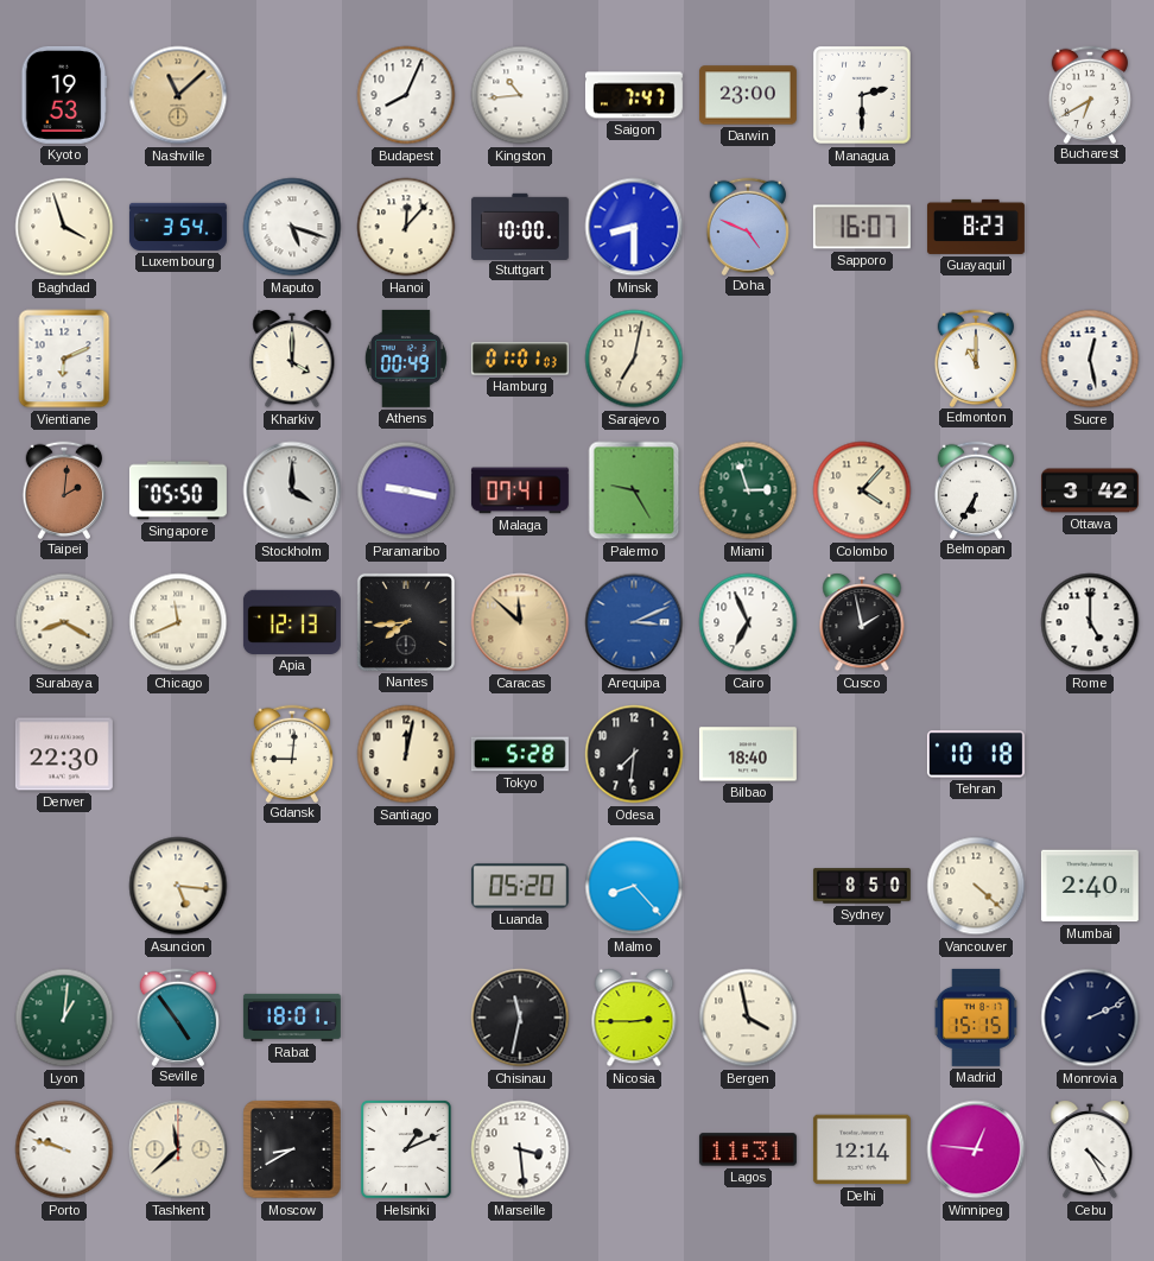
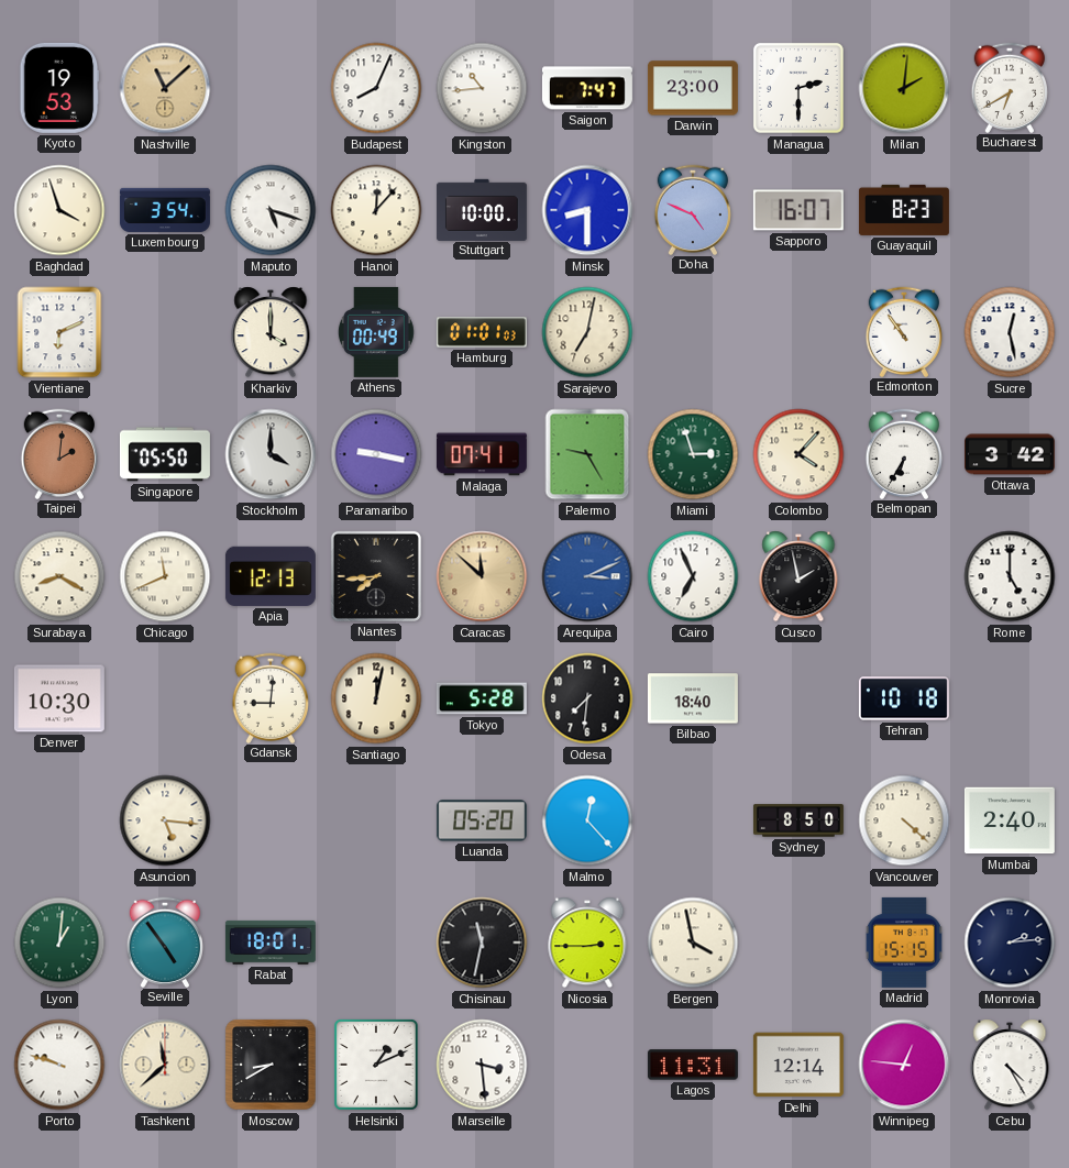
Milan: none -> 2:01 (904, 88)
Edmonton: 11:00 -> 10:54 (903, 331)
Denver: 22:30 -> 10:30 (59, 698)
Malmo: 8:23 -> 12:23 (587, 820)
Monrovia: 2:11 -> 2:14 (1010, 943)
